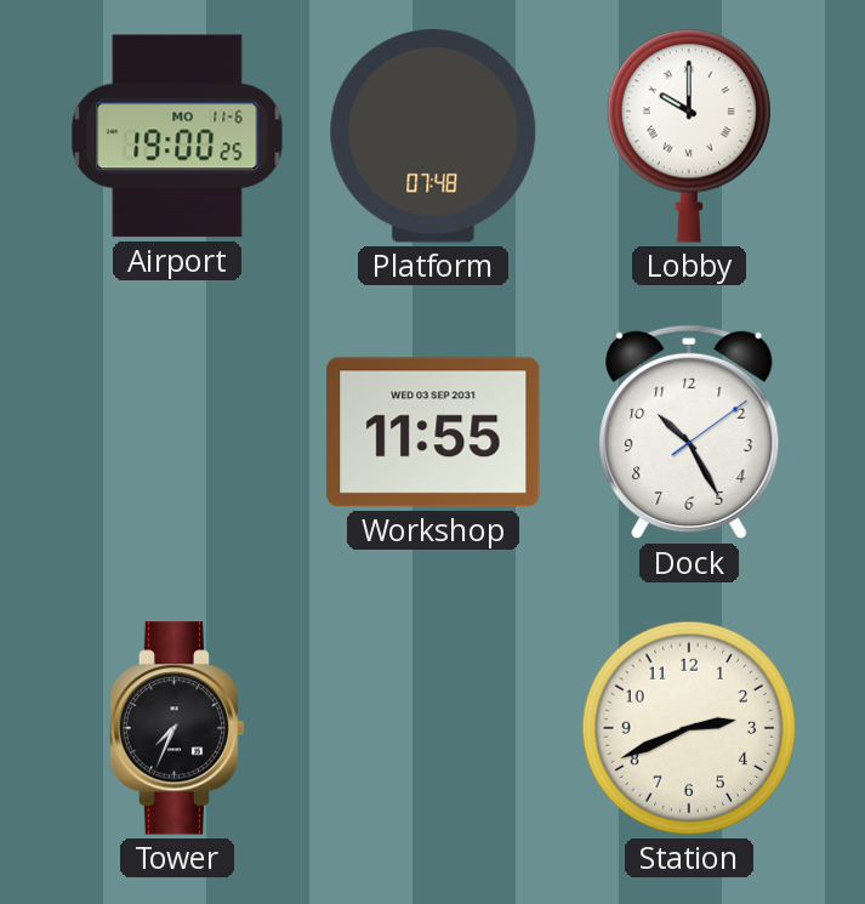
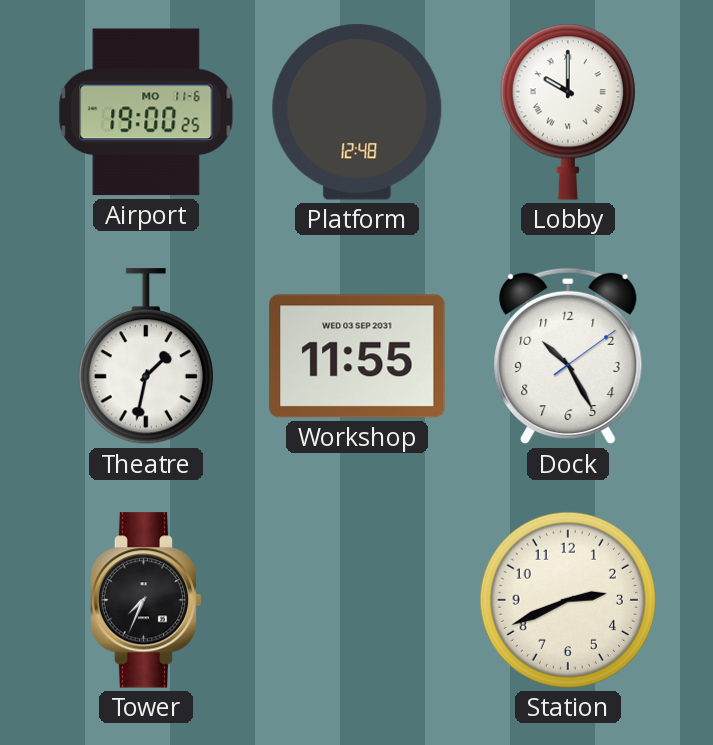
Platform: 07:48 -> 12:48 (357, 112)
Theatre: none -> 1:32 (146, 357)
